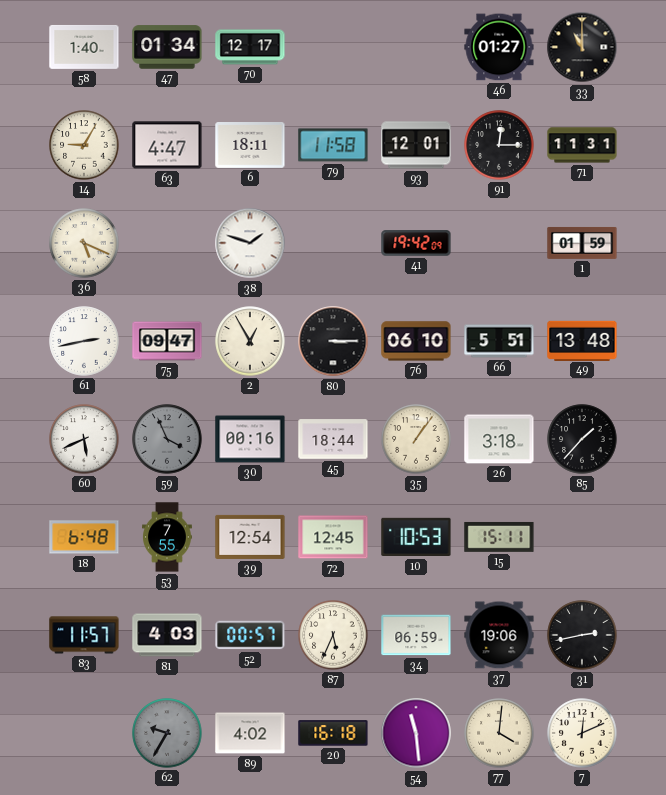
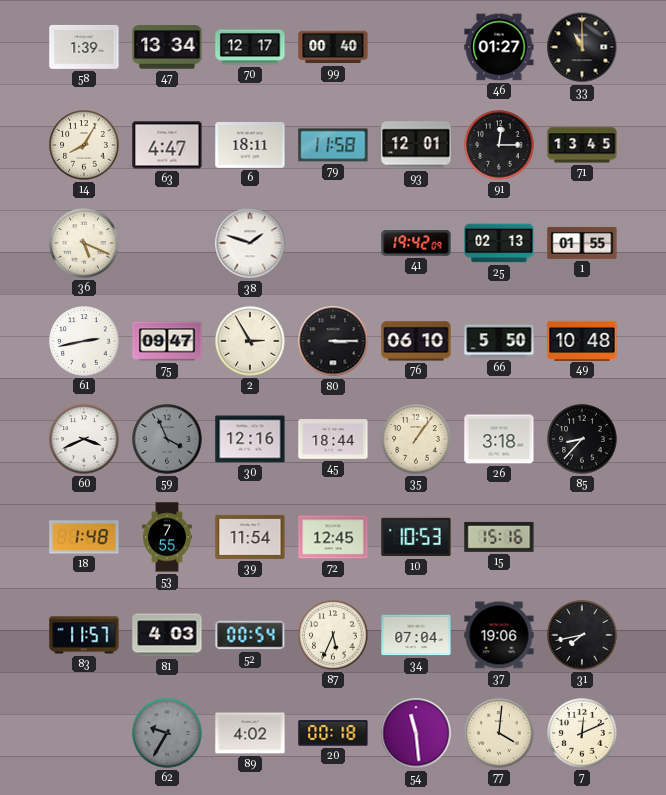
58: 1:40 -> 1:39 (84, 47)
47: 01:34 -> 13:34 (167, 47)
99: none -> 00:40 (333, 47)
14: 9:05 -> 8:05 (84, 145)
71: 11:31 -> 13:45 (582, 145)
25: none -> 02:13 (499, 243)
1: 01:59 -> 01:55 (582, 243)
2: 12:55 -> 2:55 (250, 341)
66: 5:51 -> 5:50 (499, 341)
49: 13:48 -> 10:48 (582, 340)
60: 5:41 -> 3:41 (84, 439)
30: 00:16 -> 12:16 (250, 439)
85: 1:37 -> 8:37 (582, 439)
18: 6:48 -> 1:48 (84, 537)
39: 12:54 -> 11:54 (250, 537)
15: 15:11 -> 15:16 (499, 537)
52: 00:57 -> 00:54 (250, 635)
34: 06:59 -> 07:04 (416, 635)
31: 2:43 -> 7:43 (582, 635)
20: 16:18 -> 00:18 (333, 733)
